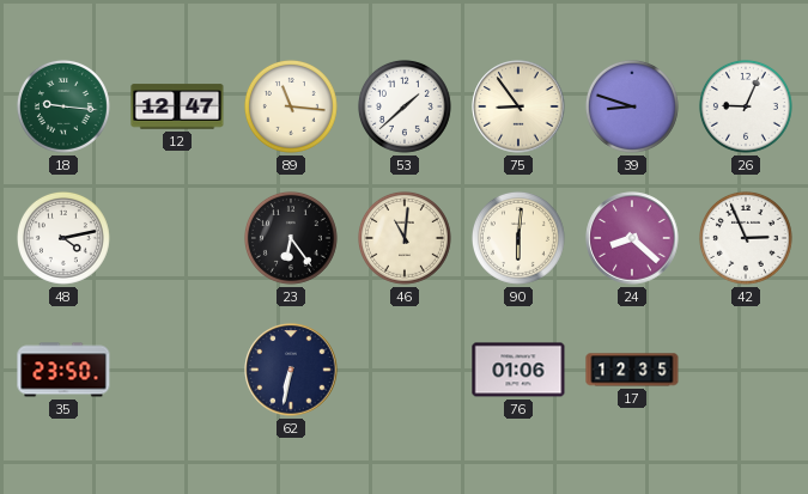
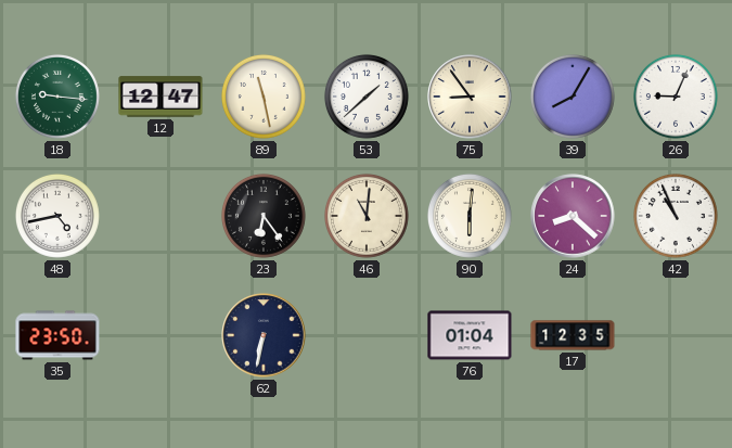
89: 11:16 -> 11:28 (264, 97)
39: 8:48 -> 8:05 (573, 97)
48: 4:13 -> 4:43 (57, 216)
42: 2:56 -> 10:56 (676, 216)
76: 01:06 -> 01:04 (470, 335)
